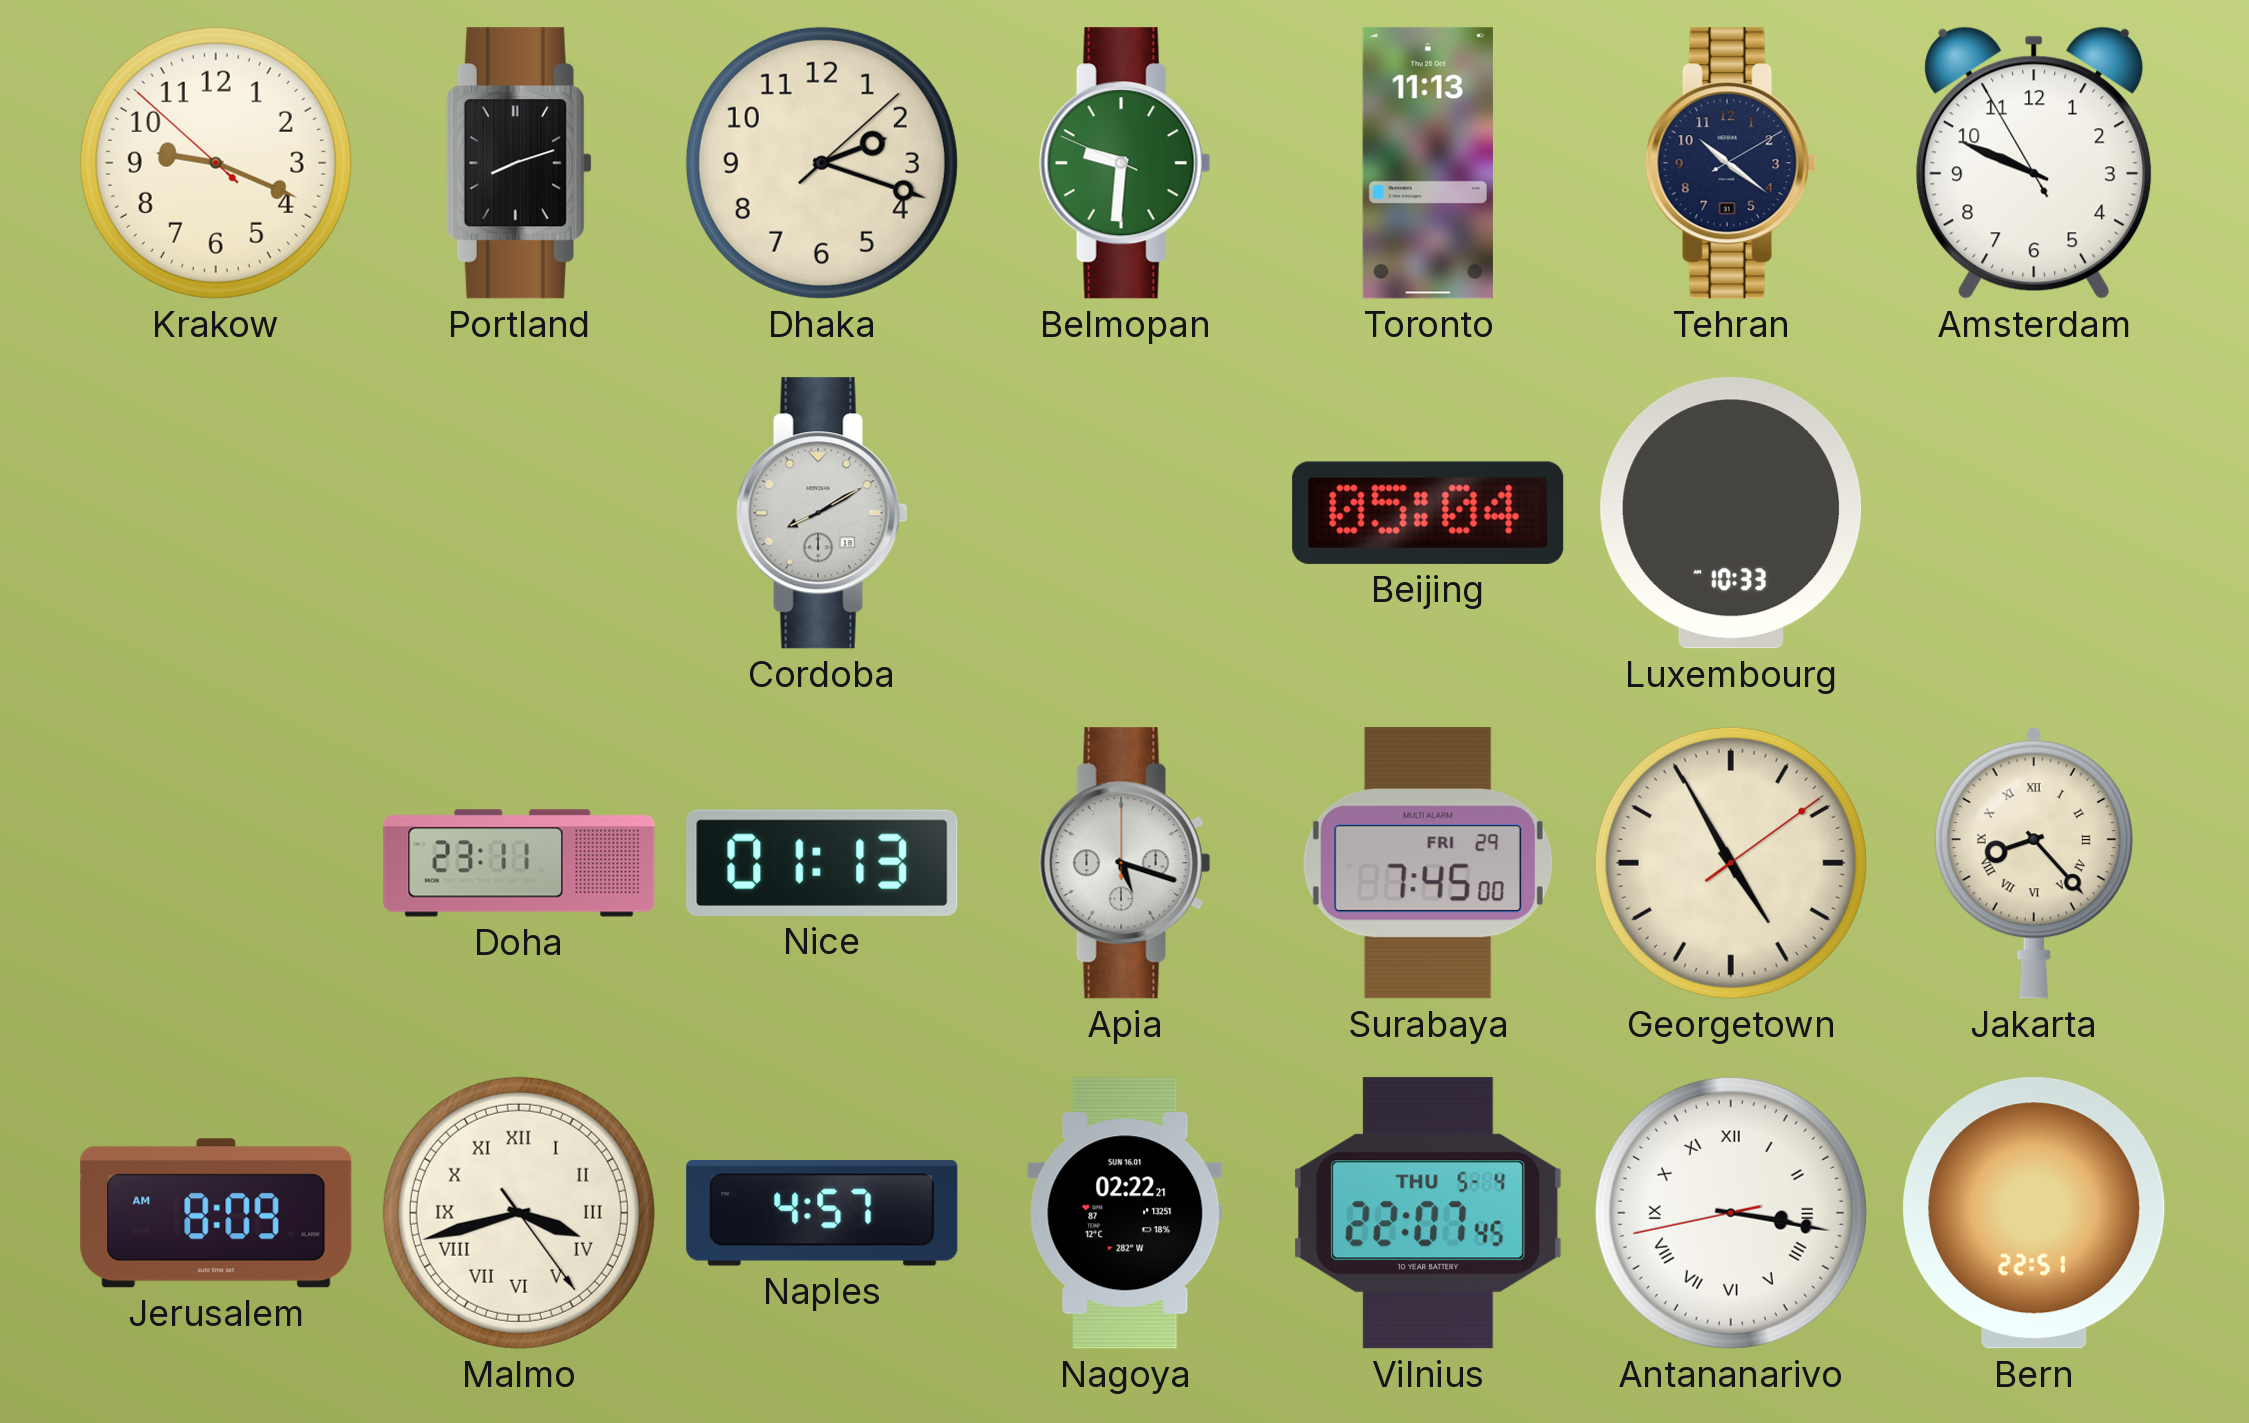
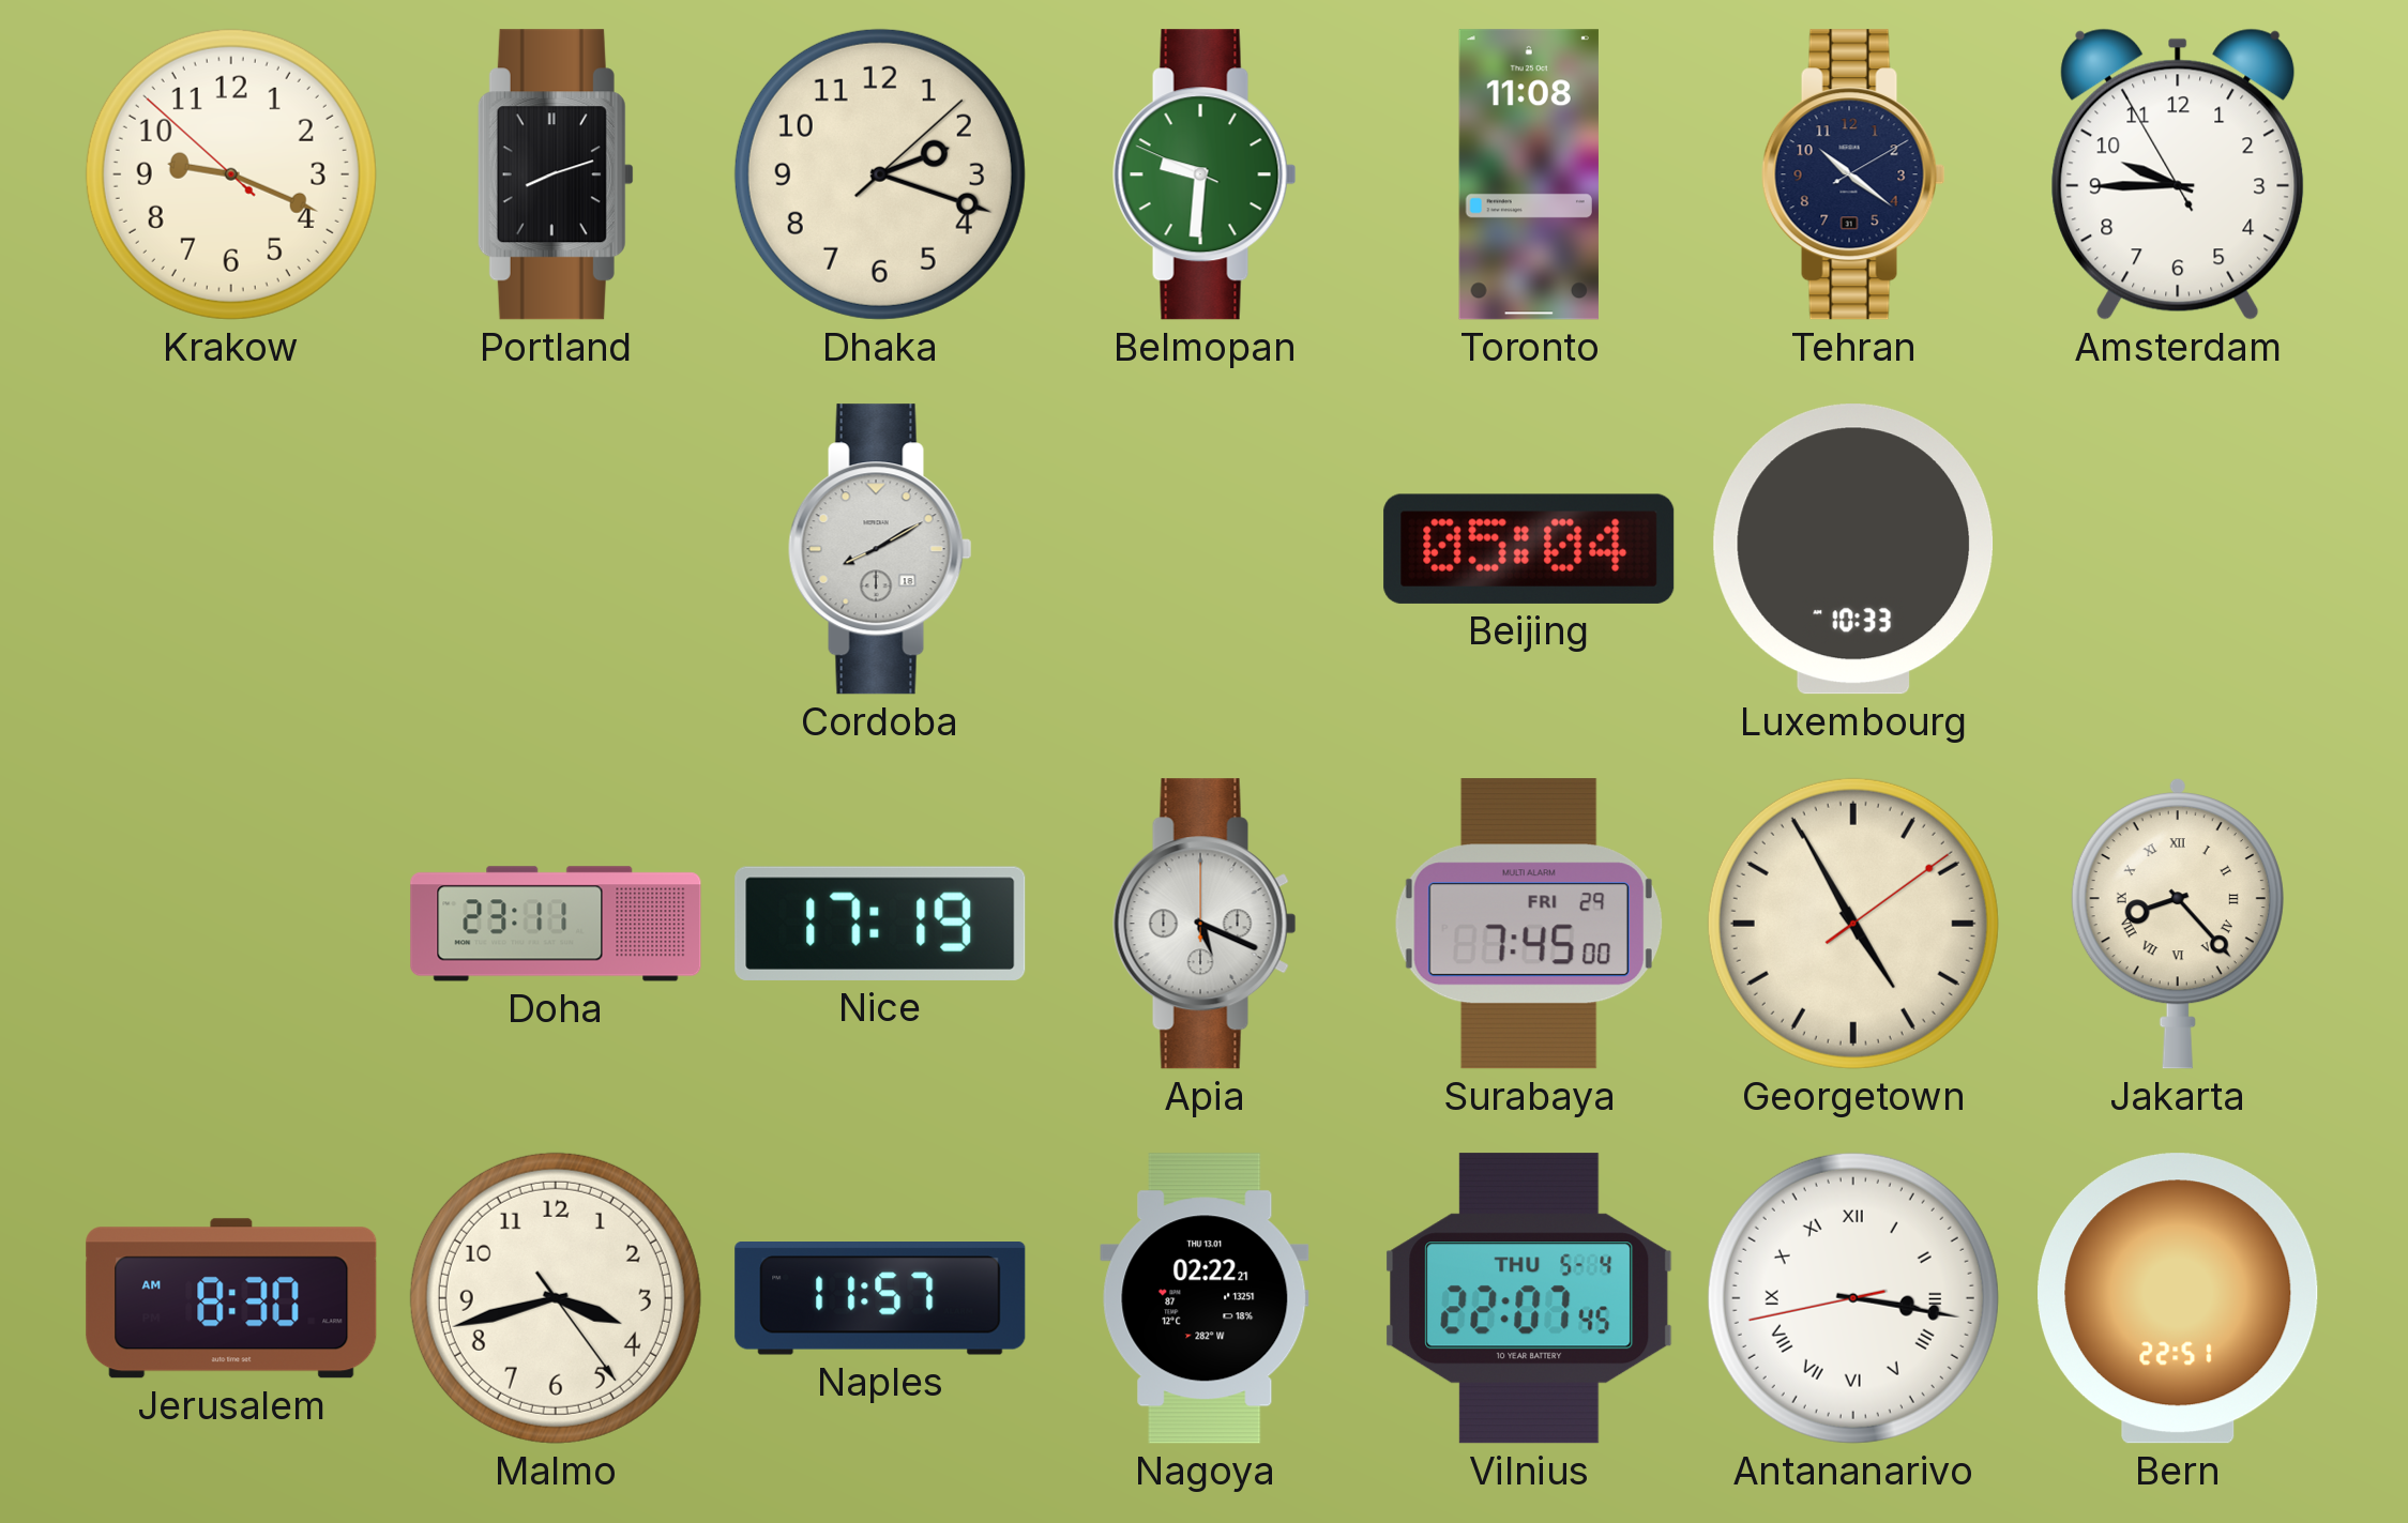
Toronto: 11:13 -> 11:08 (1529, 174)
Amsterdam: 9:48 -> 9:44 (2178, 174)
Nice: 01:13 -> 17:19 (880, 924)
Apia: 5:18 -> 5:19 (1205, 924)
Jerusalem: 8:09 -> 8:30 (231, 1298)
Malmo numerals: Roman -> Arabic (556, 1298)
Naples: 4:57 -> 11:57 (880, 1299)
Nagoya date: SUN 16.01 -> THU 13.01 (1205, 1298)
